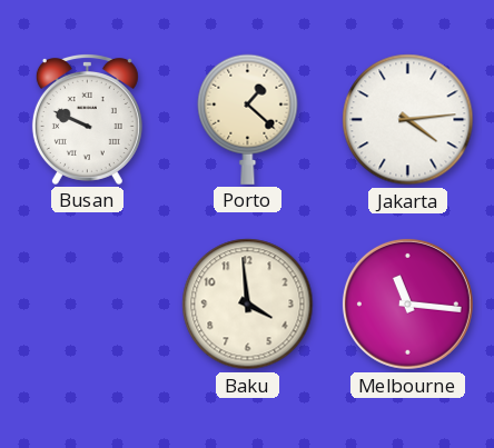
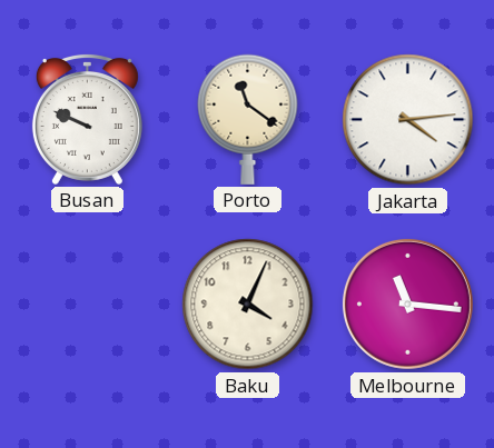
Porto: 1:22 -> 11:21 (248, 119)
Baku: 3:59 -> 4:04 (248, 305)
